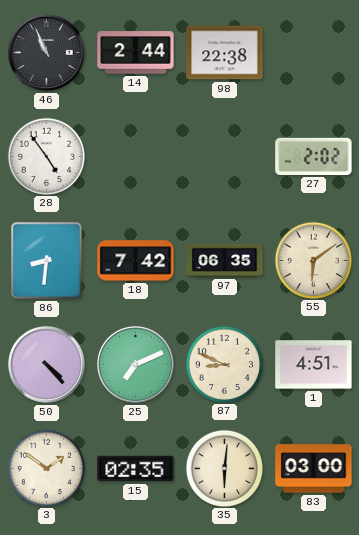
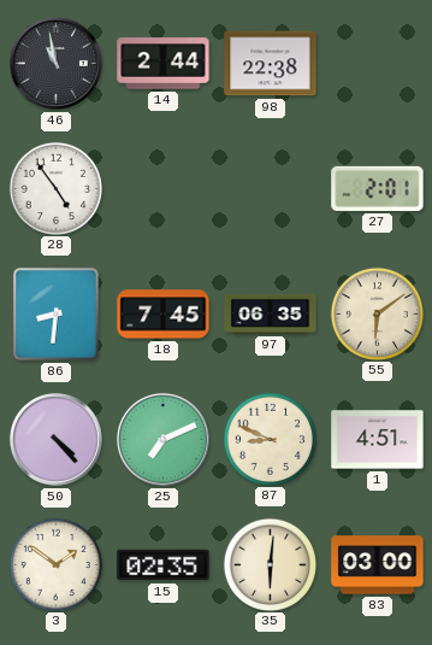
46: 10:56 -> 10:58 (55, 63)
27: 2:02 -> 2:01 (378, 188)
18: 7:42 -> 7:45 (164, 315)
